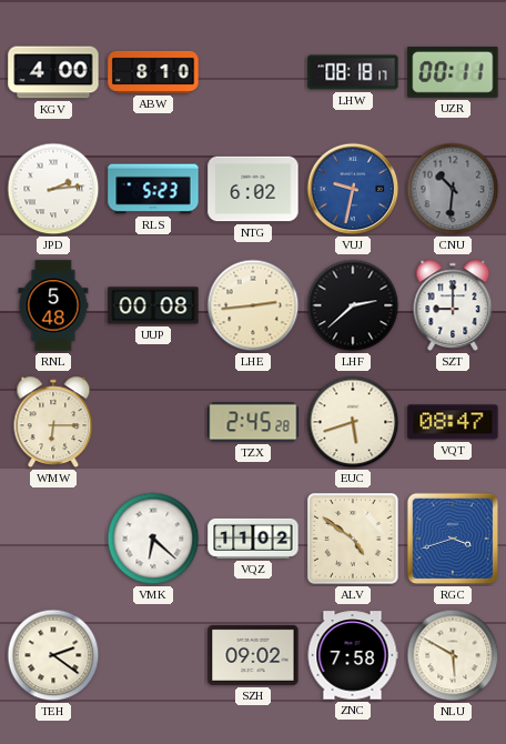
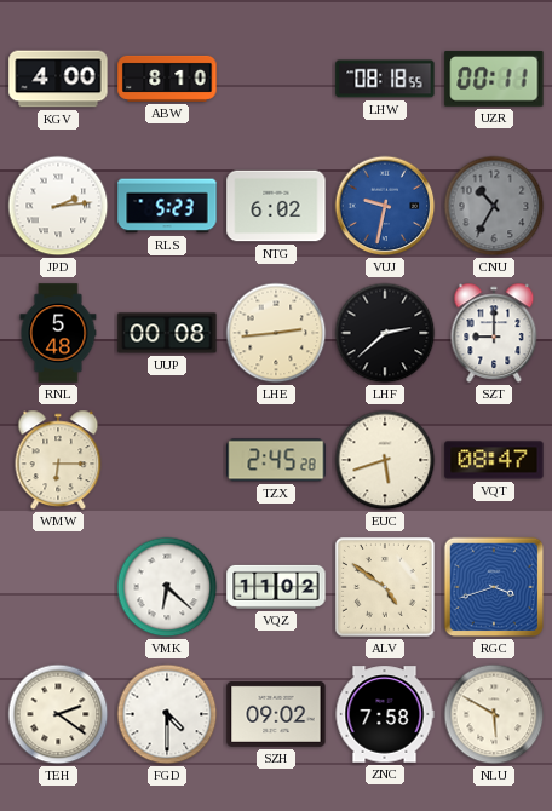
LHW: 08:18:17 -> 08:18:55 (385, 79)
CNU: 10:31 -> 10:35 (494, 206)
FGD: none -> 4:30 (167, 714)
